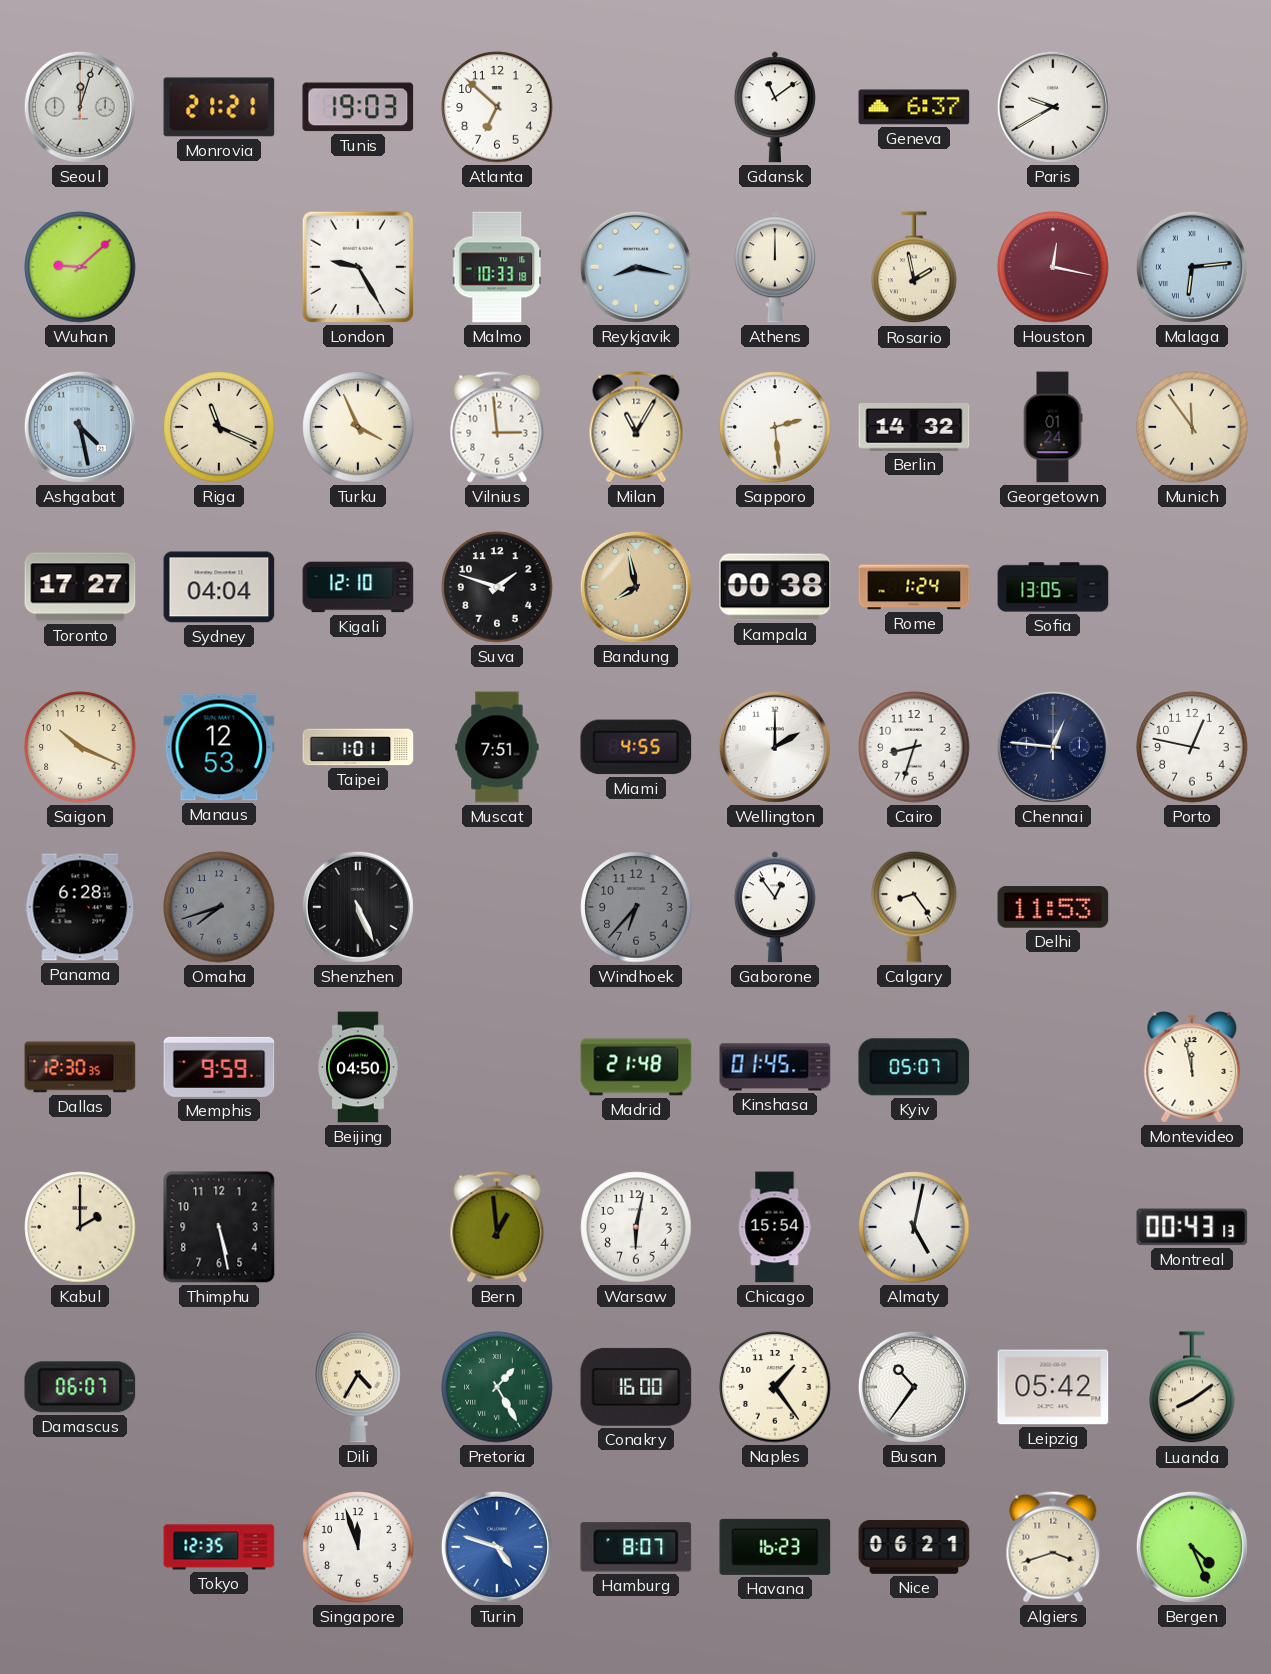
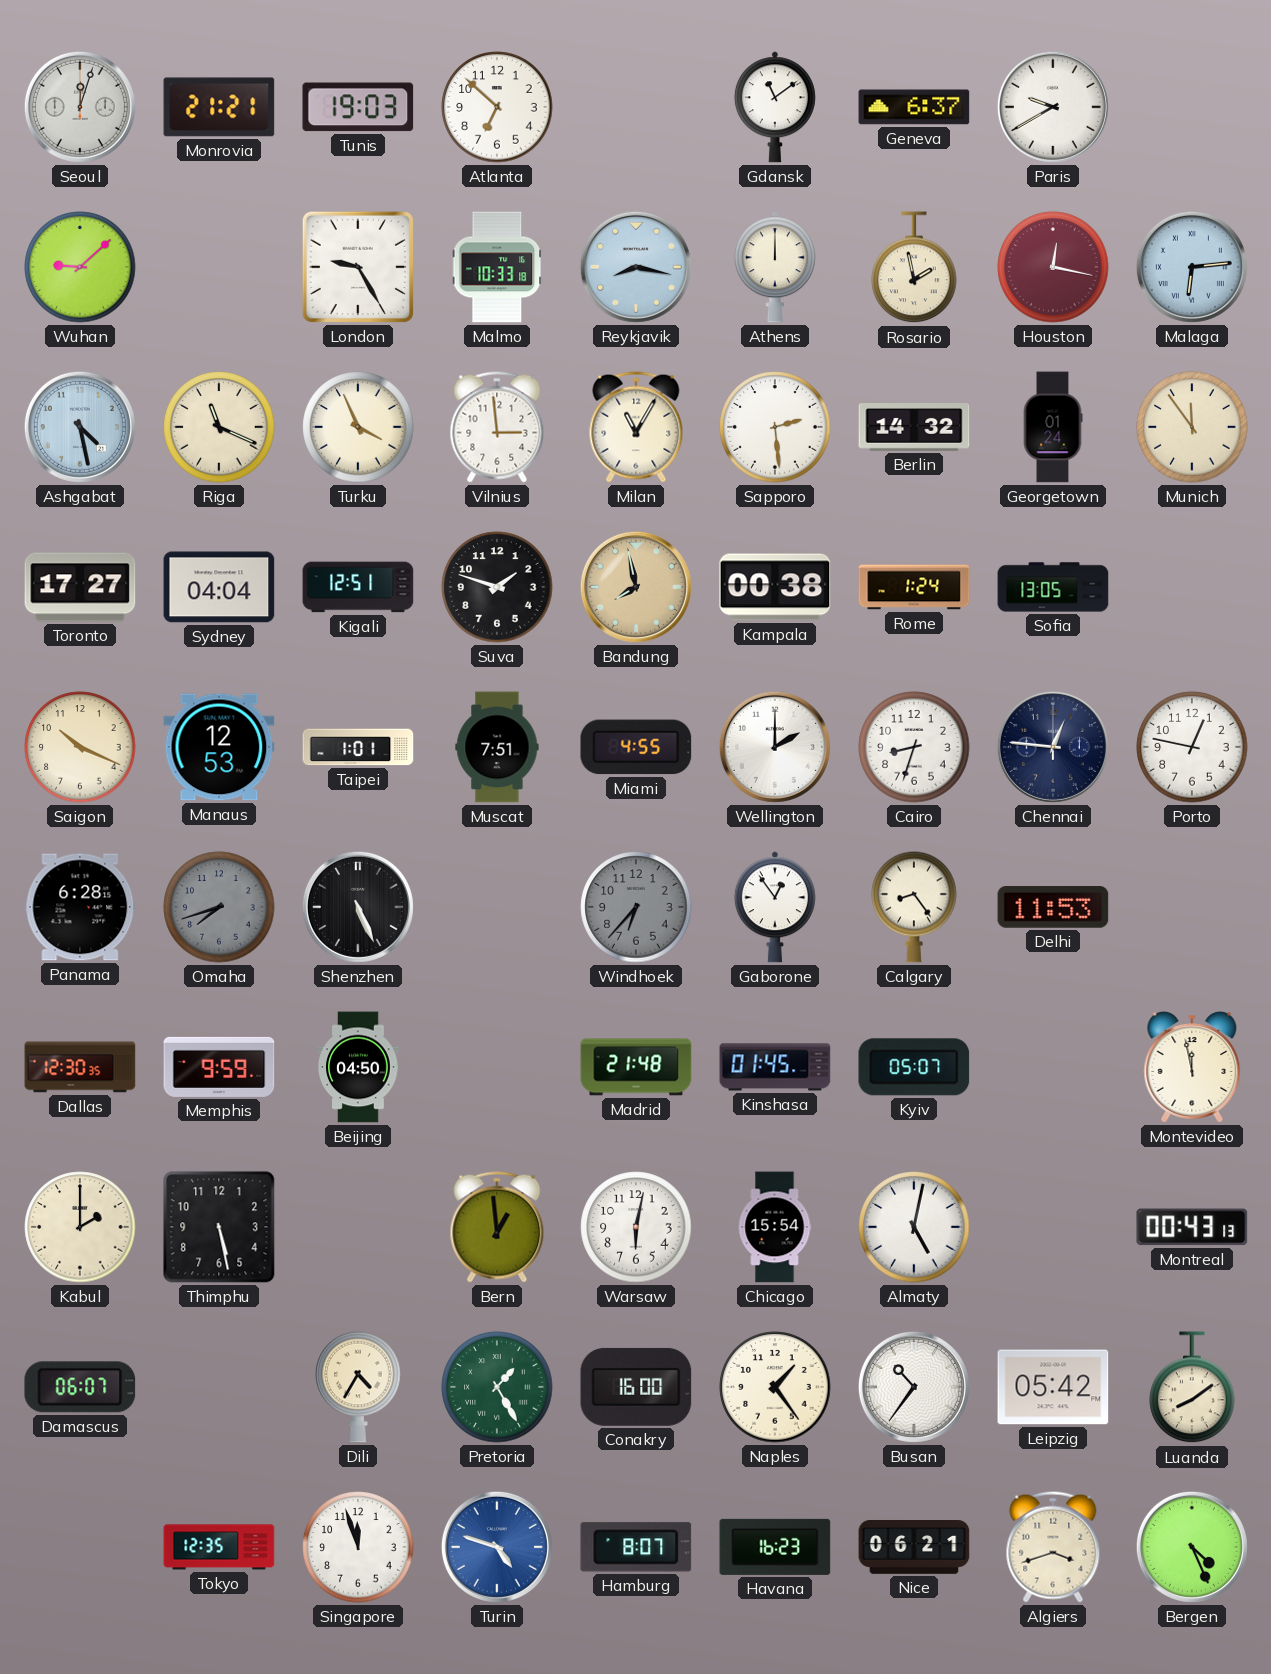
Kigali: 12:10 -> 12:51 (358, 587)
